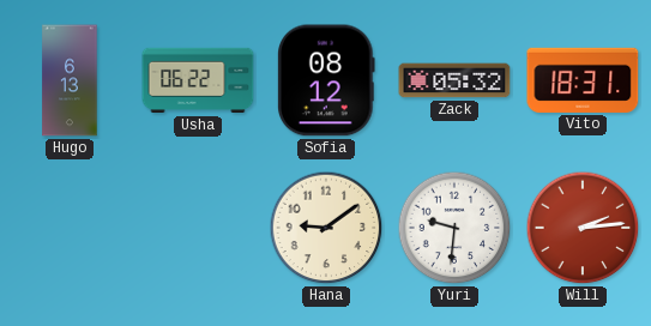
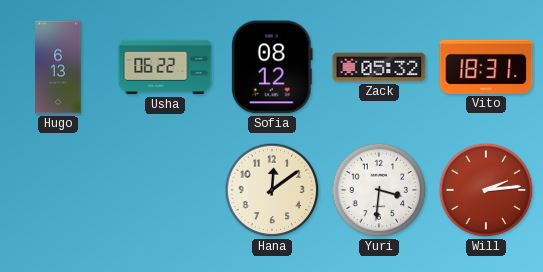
Hana: 9:09 -> 12:09 (272, 190)
Yuri: 9:31 -> 3:31 (379, 190)
